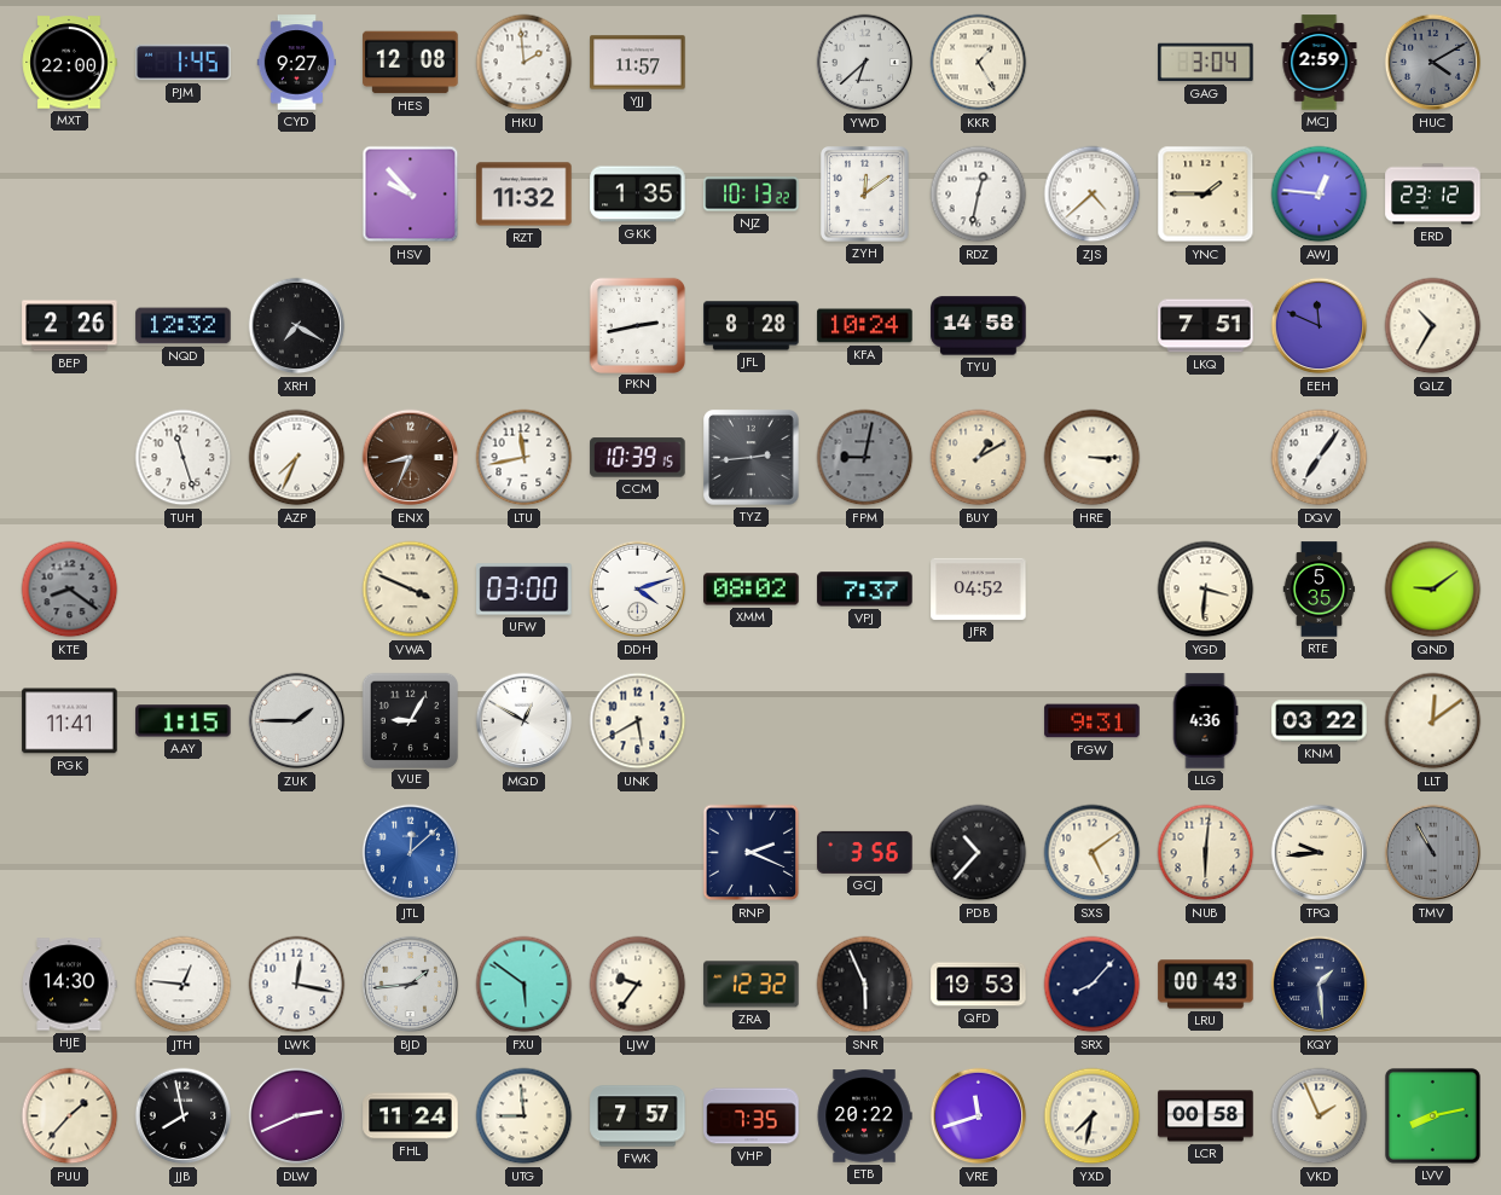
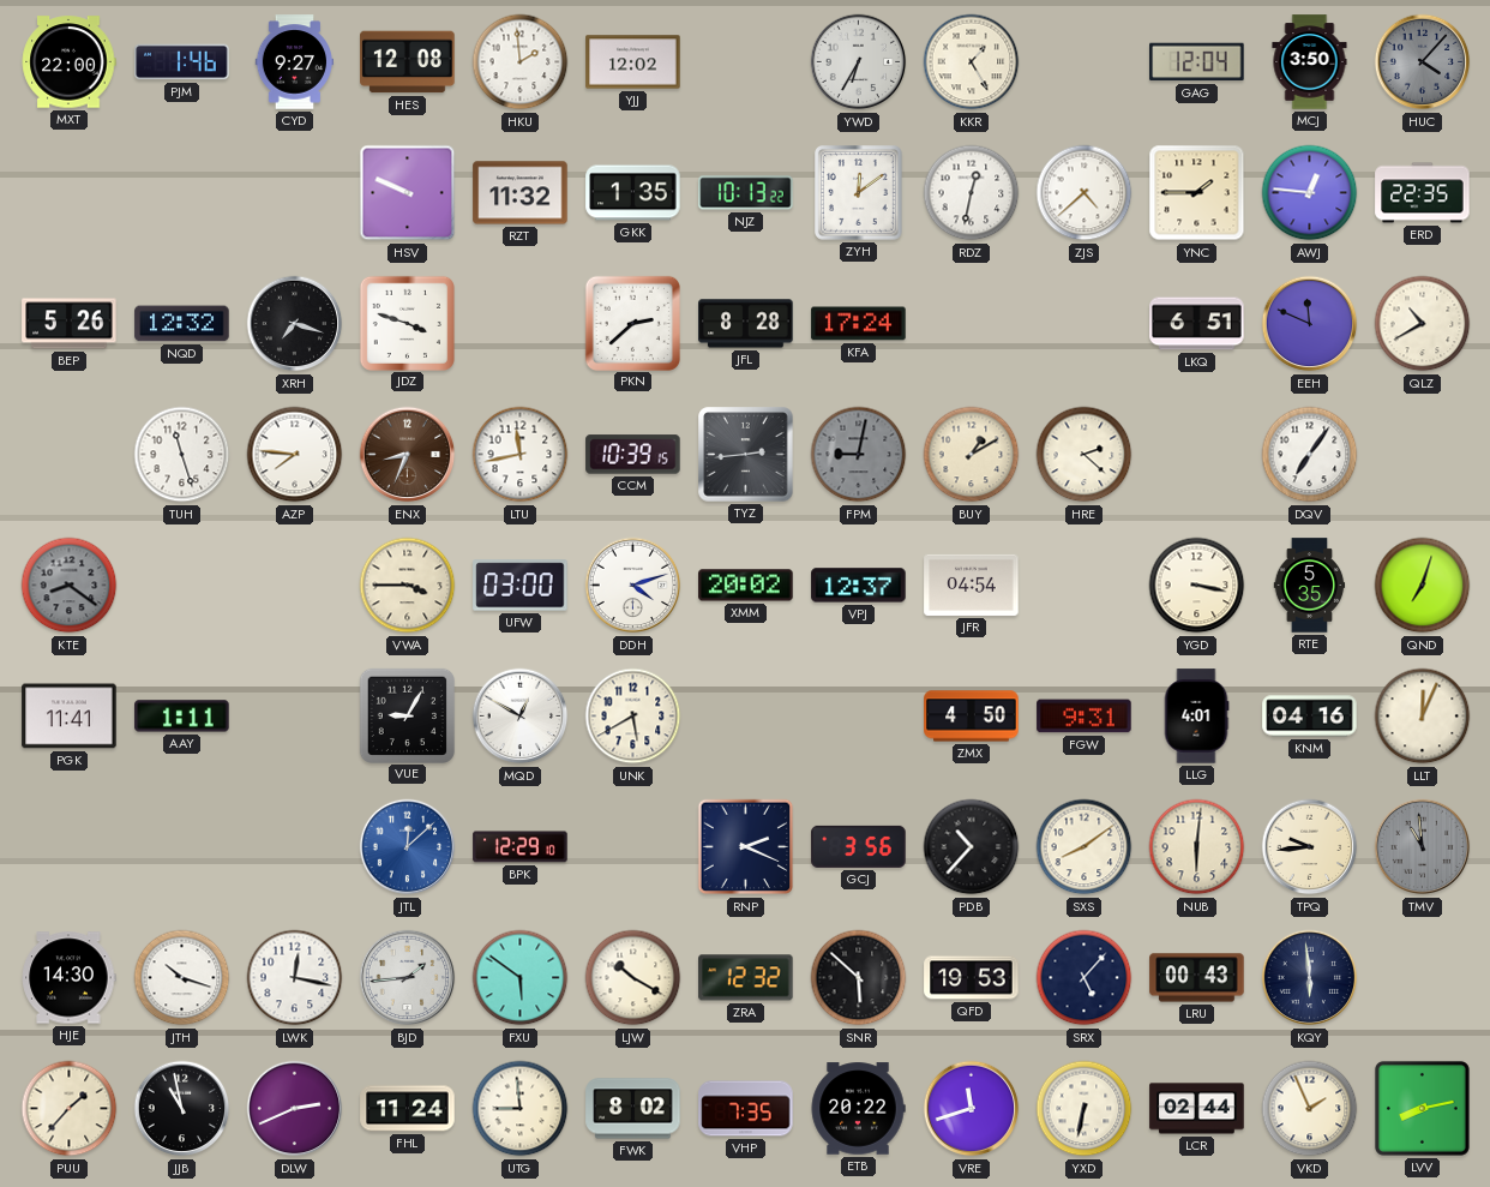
PJM: 1:45 -> 1:46 (182, 62)
YJJ: 11:57 -> 12:02 (633, 62)
YWD: 6:38 -> 6:35 (859, 62)
GAG: 3:04 -> 12:04 (1197, 62)
MCJ: 2:59 -> 3:50 (1310, 62)
HUC: 4:10 -> 4:07 (1423, 62)
HSV: 9:53 -> 9:49 (408, 193)
ERD: 23:12 -> 22:35 (1423, 193)
BEP: 2:26 -> 5:26 (70, 324)
XRH: 7:20 -> 7:18 (295, 324)
JDZ: none -> 3:48 (407, 323)
PKN: 2:43 -> 2:38 (632, 323)
KFA: 10:24 -> 17:24 (859, 324)
TYU: 14:58 -> none (979, 326)
LKQ: 7:51 -> 6:51 (1197, 324)
QLZ: 10:35 -> 10:40 (1423, 324)
AZP: 7:34 -> 7:46 (295, 455)
HRE: 3:15 -> 2:22 (1085, 455)
VWA: 3:49 -> 3:45 (408, 586)
XMM: 08:02 -> 20:02 (746, 586)
VPJ: 7:37 -> 12:37 (859, 586)
JFR: 04:52 -> 04:54 (972, 584)
YGD: 3:31 -> 3:17 (1197, 586)
QND: 9:09 -> 7:03 (1423, 586)
AAY: 1:15 -> 1:11 (182, 717)
ZUK: 1:45 -> none (297, 721)
ZMX: none -> 4:50 (972, 717)
LLG: 4:36 -> 4:01 (1196, 717)
KNM: 03:22 -> 04:16 (1310, 717)
LLT: 12:09 -> 12:04 (1423, 717)
BPK: none -> 12:29 (521, 847)
SXS: 5:09 -> 8:09 (1085, 847)
TMV: 10:55 -> 10:59 (1423, 847)
JTH: 12:46 -> 10:18 (182, 978)
LJW: 9:36 -> 10:20 (633, 978)
SNR: 5:56 -> 5:52 (859, 978)
SRX: 8:07 -> 5:07 (1085, 978)
KQY: 1:29 -> 5:59 (1310, 978)
JJB: 7:58 -> 10:58 (182, 1109)
FWK: 7:57 -> 8:02 (633, 1109)
YXD: 7:32 -> 6:32 (1085, 1109)
LCR: 00:58 -> 02:44 (1197, 1109)
